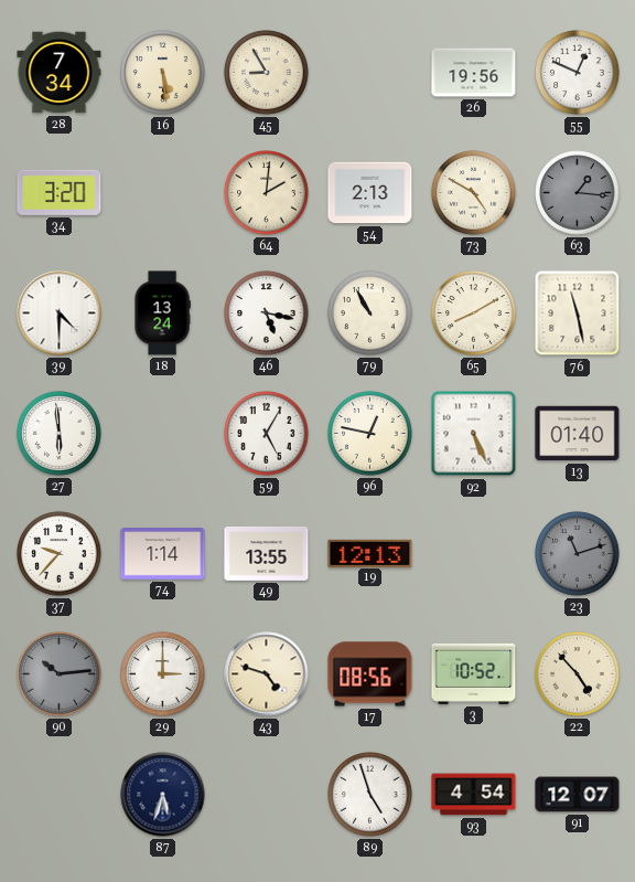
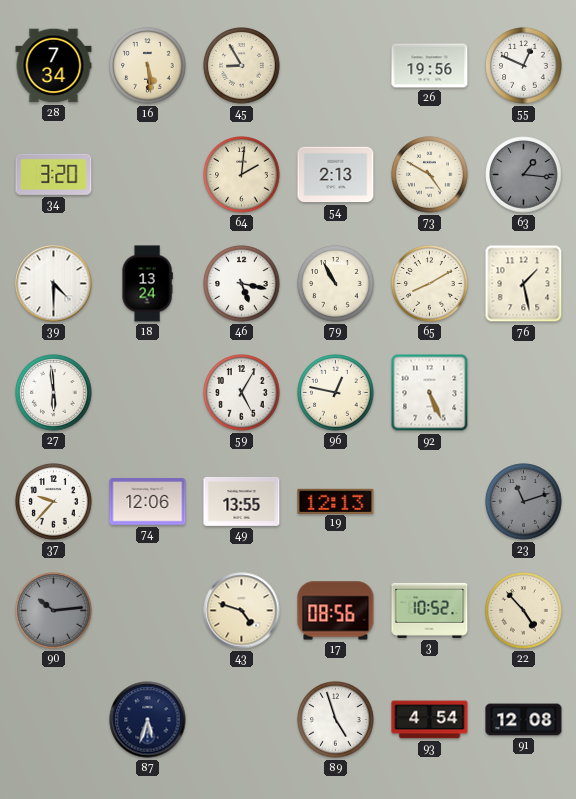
76: 11:28 -> 1:28 (524, 284)
13: 01:40 -> none (578, 434)
74: 1:14 -> 12:06 (148, 502)
29: 3:00 -> none (163, 674)
91: 12:07 -> 12:08 (524, 720)
